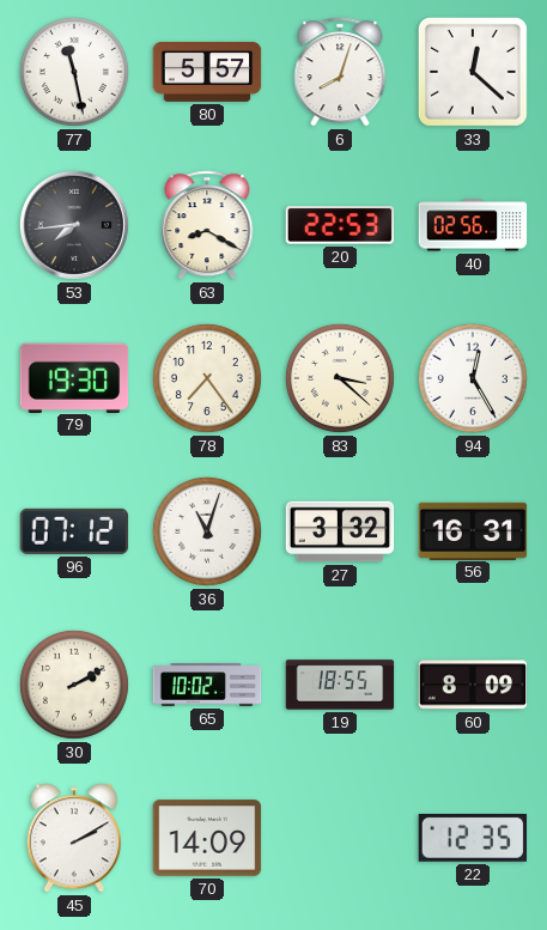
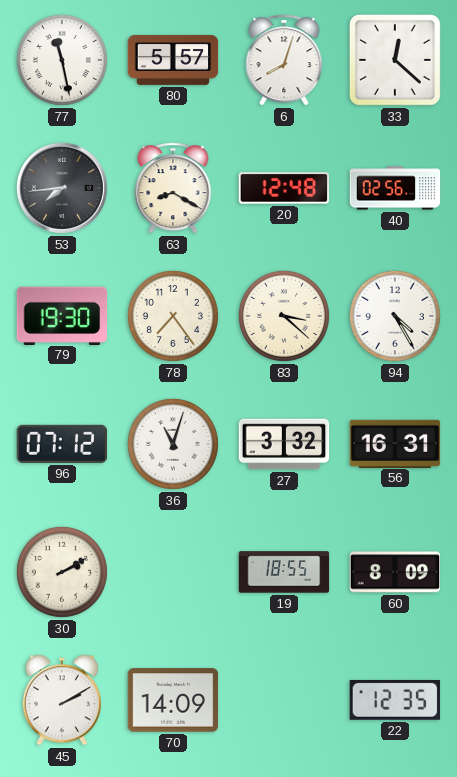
20: 22:53 -> 12:48 (284, 188)
94: 12:25 -> 4:25 (395, 316)
65: 10:02 -> none (207, 685)
